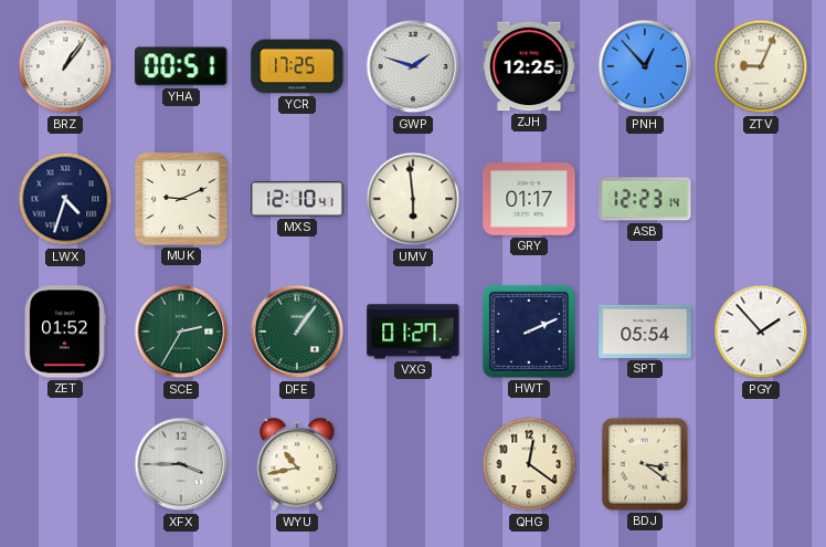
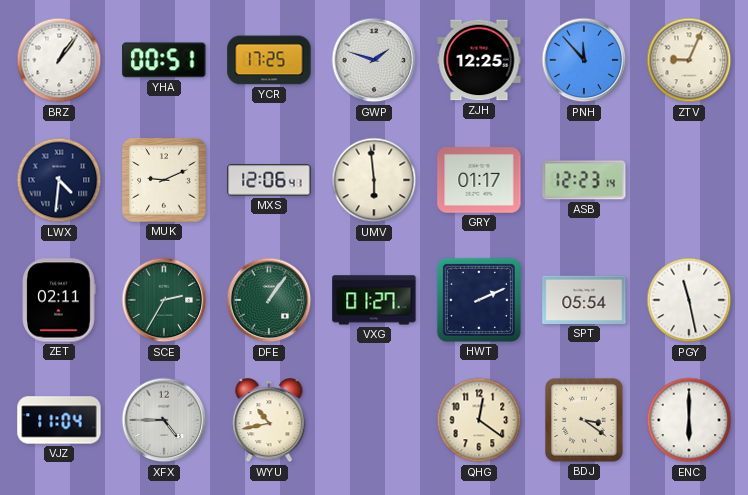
PNH: 12:53 -> 11:53 (584, 60)
LWX: 4:33 -> 4:31 (59, 180)
MXS: 12:10 -> 12:06 (269, 180)
ZET: 01:52 -> 02:11 (59, 300)
PGY: 1:53 -> 11:28 (689, 300)
VJZ: none -> 11:04 (59, 420)
XFX: 3:45 -> 4:45 (164, 420)
ENC: none -> 6:00 (689, 420)
